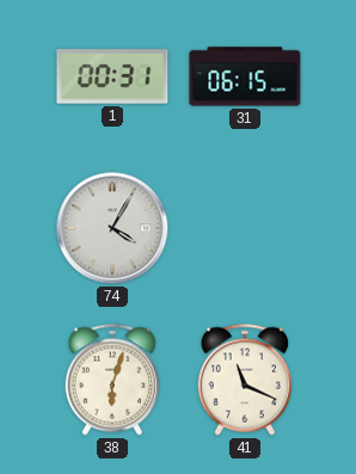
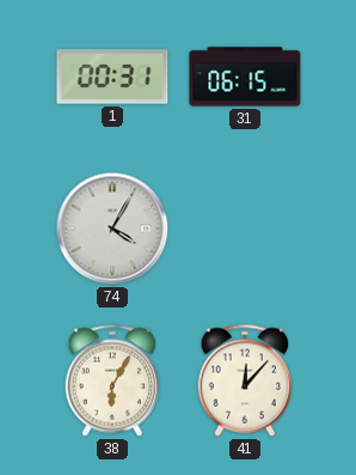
38: 6:03 -> 6:05 (111, 380)
41: 11:19 -> 12:07 (244, 380)
